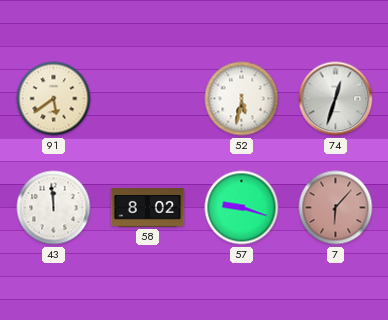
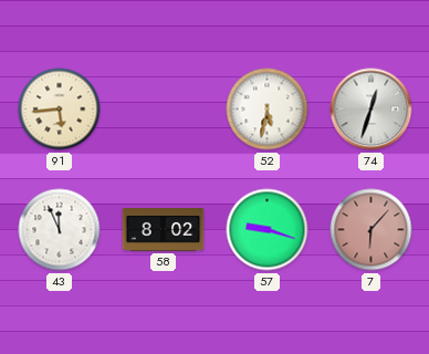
91: 5:39 -> 5:44 (60, 110)
43: 11:59 -> 11:56 (60, 230)
